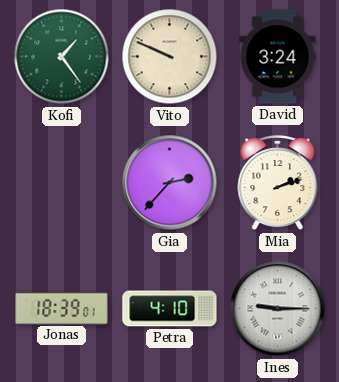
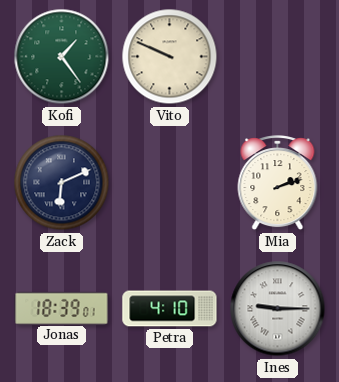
David: 3:24 -> none (278, 57)
Zack: none -> 6:11 (62, 183)
Gia: 2:37 -> none (170, 183)
